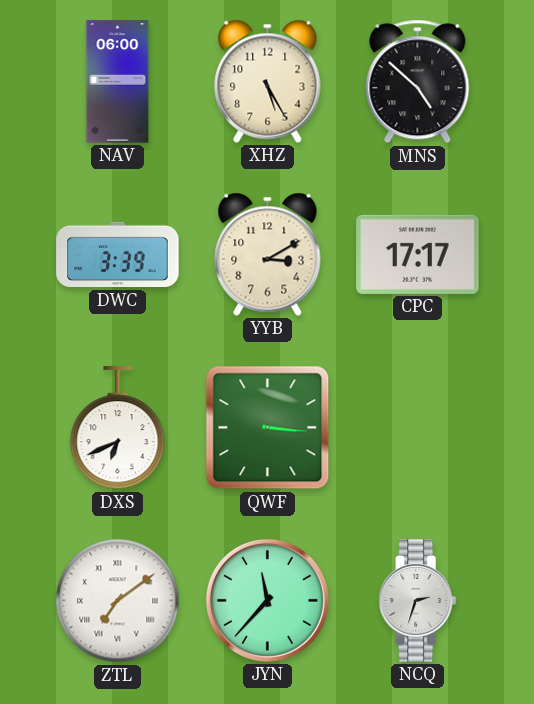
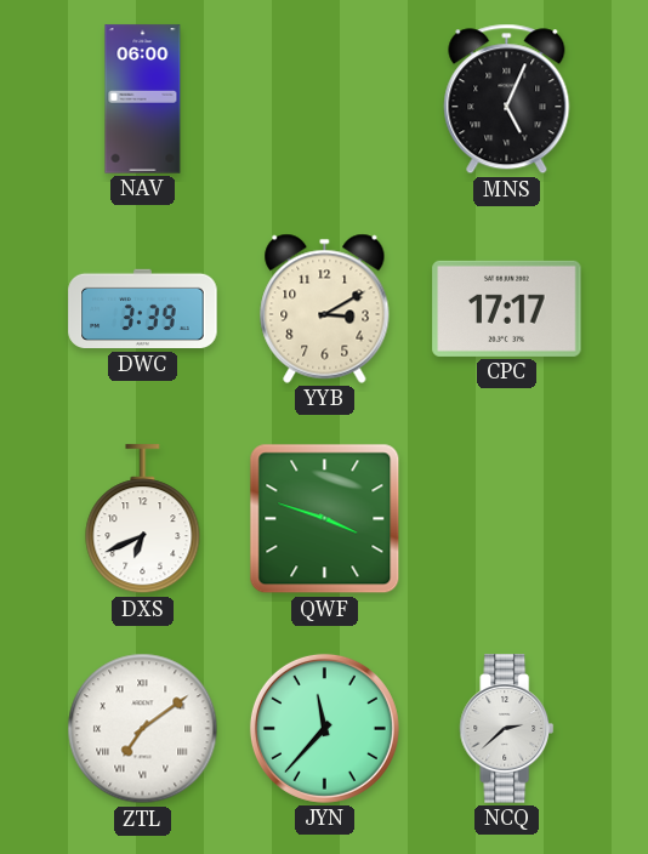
XHZ: 5:25 -> none (268, 81)
MNS: 4:52 -> 5:04 (507, 99)
QWF: 3:16 -> 3:48 (325, 519)
NCQ: 2:33 -> 2:38 (507, 729)
